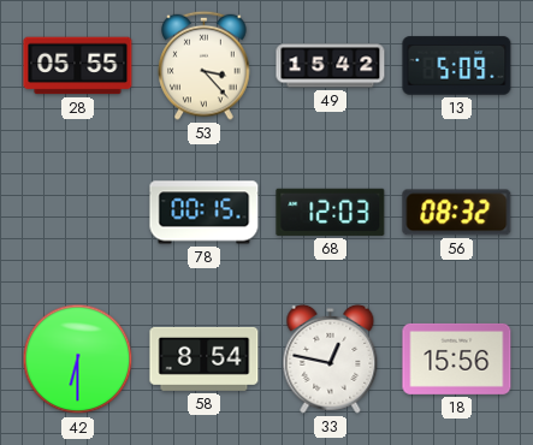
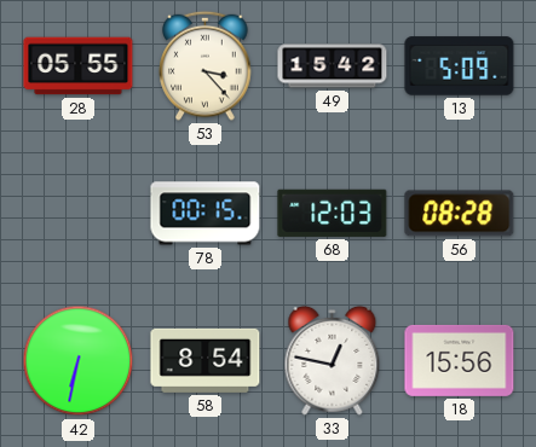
56: 08:32 -> 08:28 (460, 214)
42: 6:30 -> 6:32 (79, 361)
